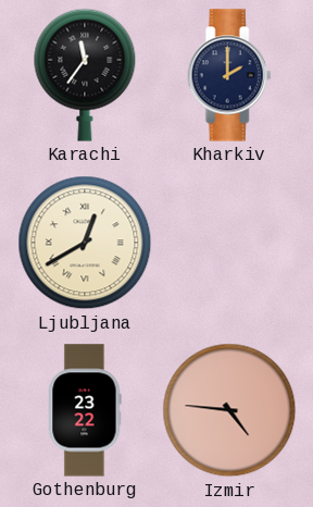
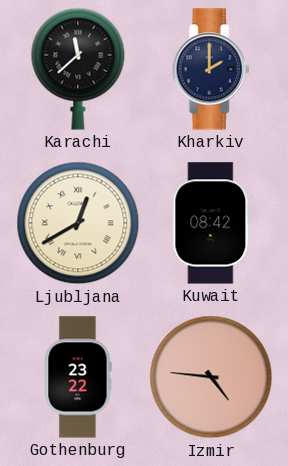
Karachi: 11:36 -> 11:38 (78, 69)
Kuwait: none -> 08:42 (211, 223)
